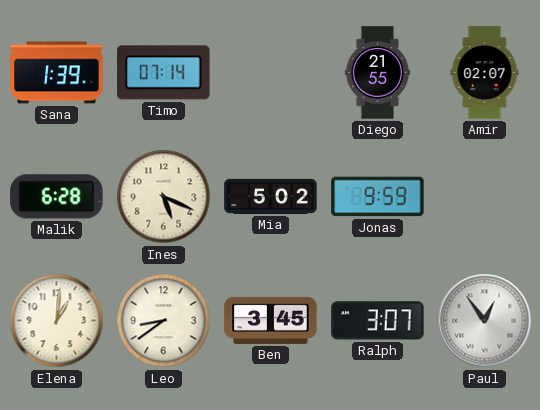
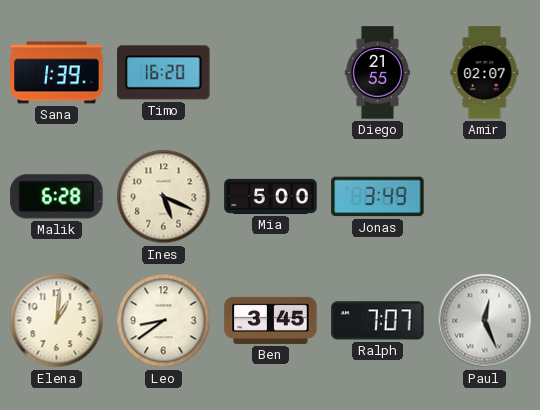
Timo: 07:14 -> 16:20 (164, 73)
Mia: 5:02 -> 5:00 (271, 196)
Jonas: 9:59 -> 3:49 (378, 197)
Ralph: 3:07 -> 7:07 (378, 321)
Paul: 12:54 -> 12:26 (485, 321)
